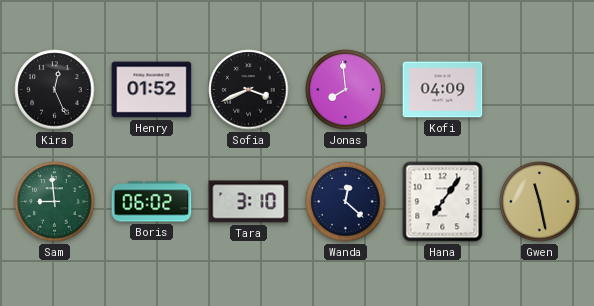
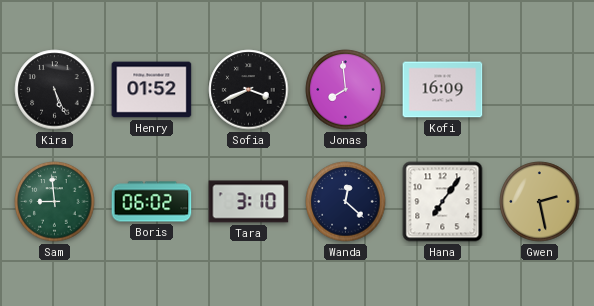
Kira: 12:26 -> 5:26 (55, 90)
Kofi: 04:09 -> 16:09 (443, 90)
Gwen: 11:28 -> 2:28 (540, 202)
